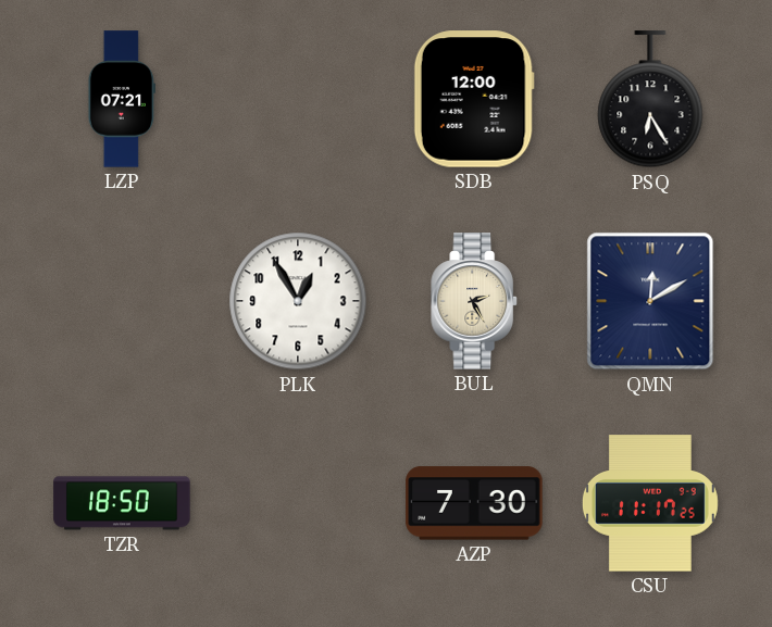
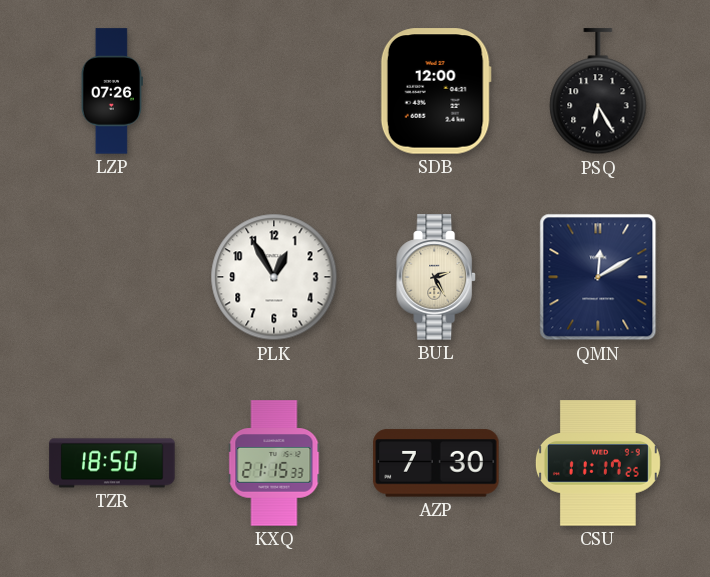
LZP: 07:21 -> 07:26 (112, 91)
KXQ: none -> 21:15 (274, 463)
